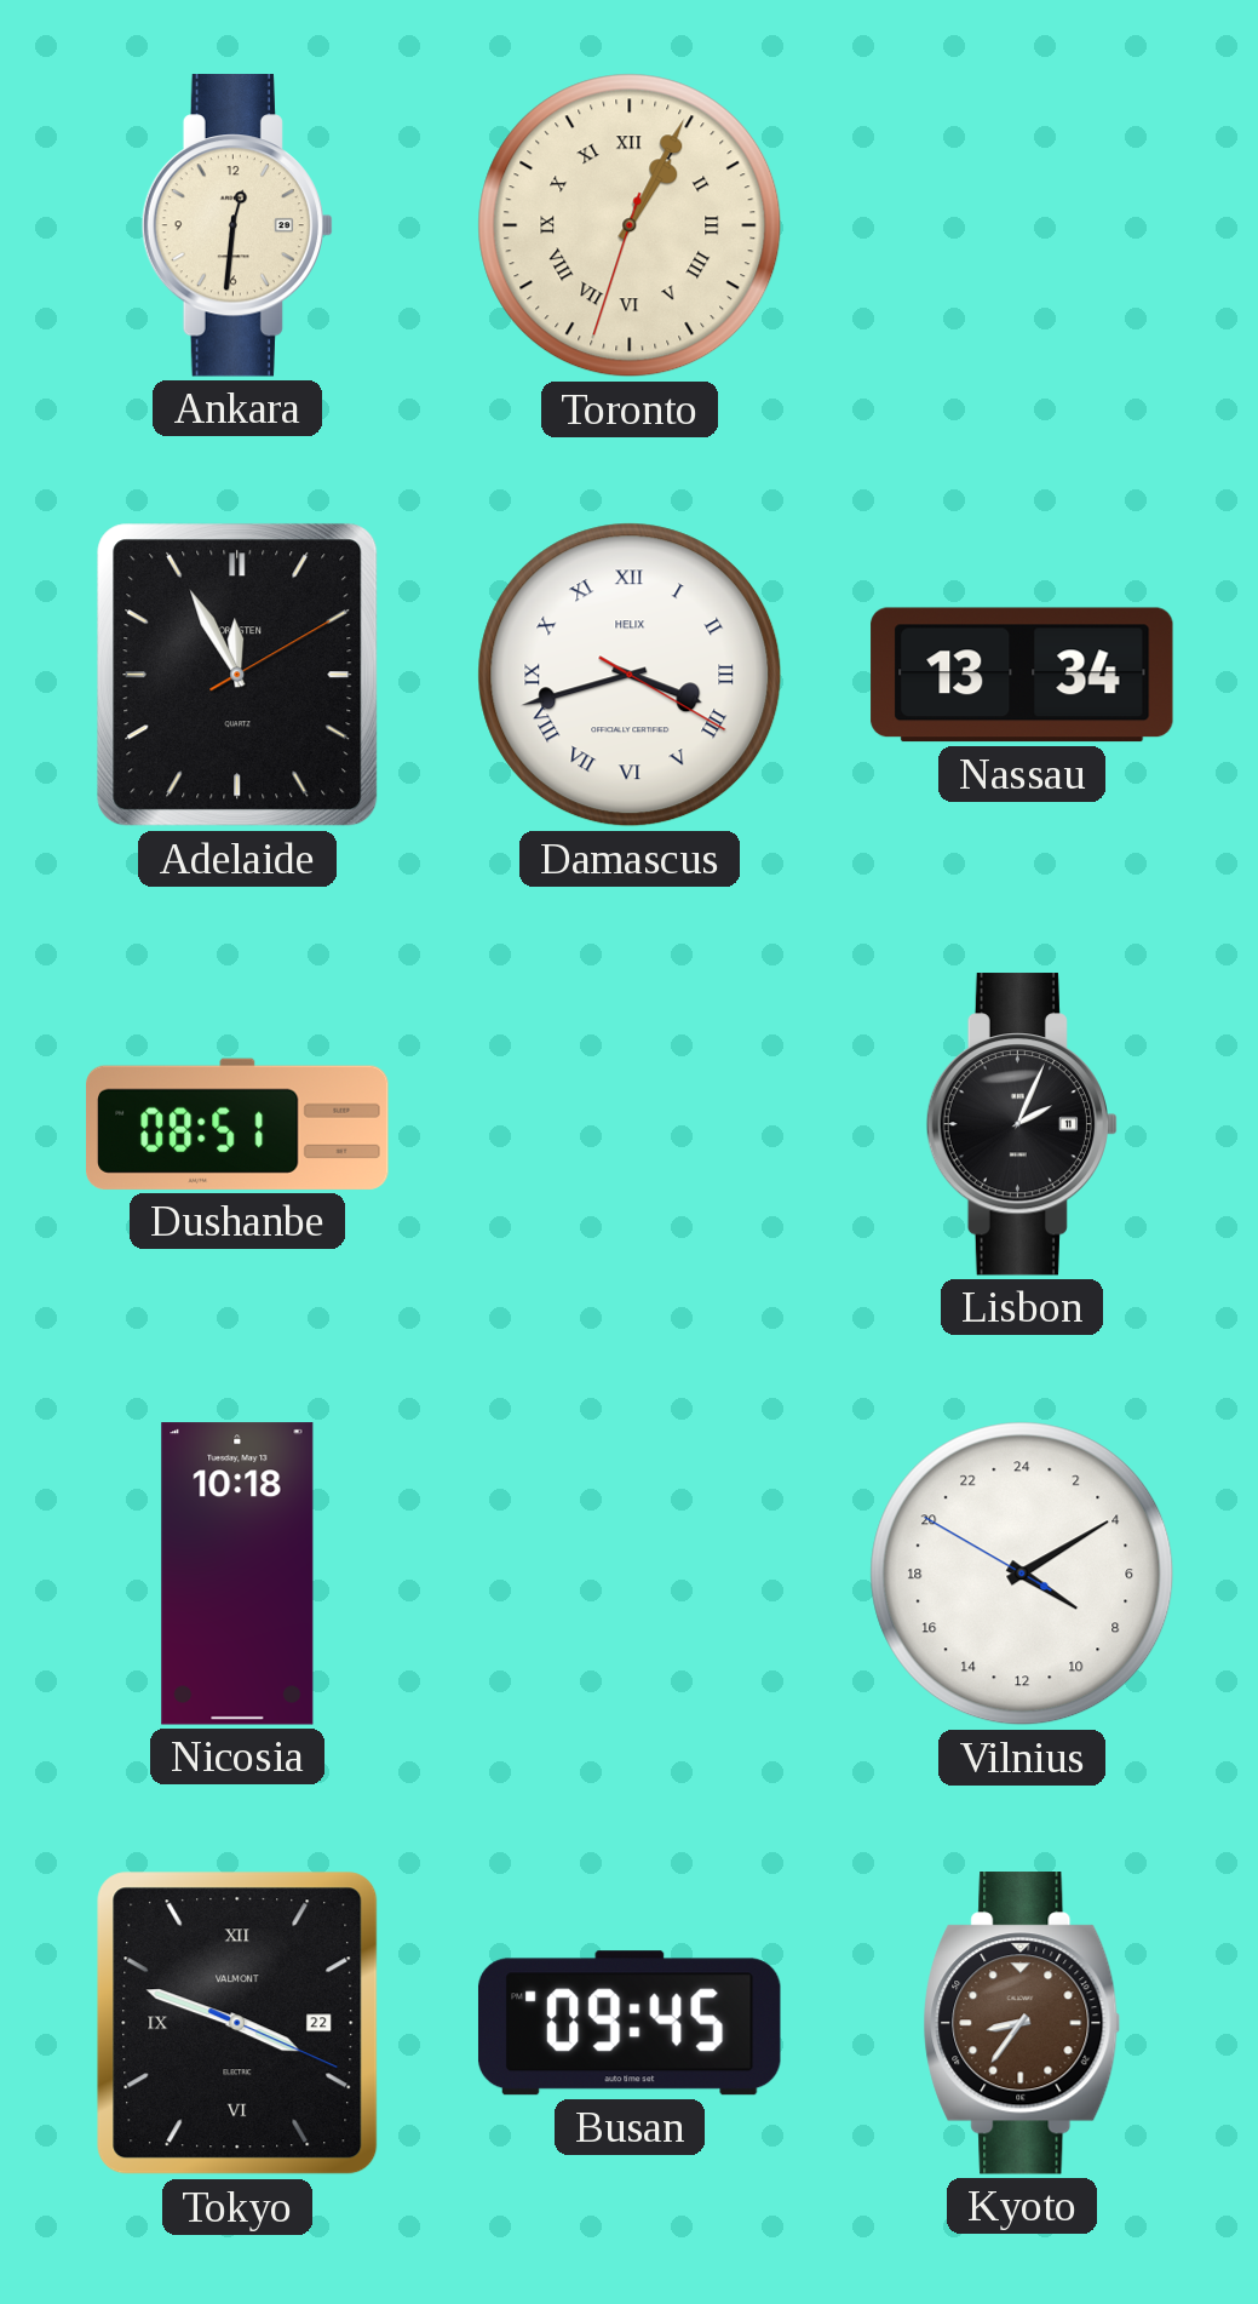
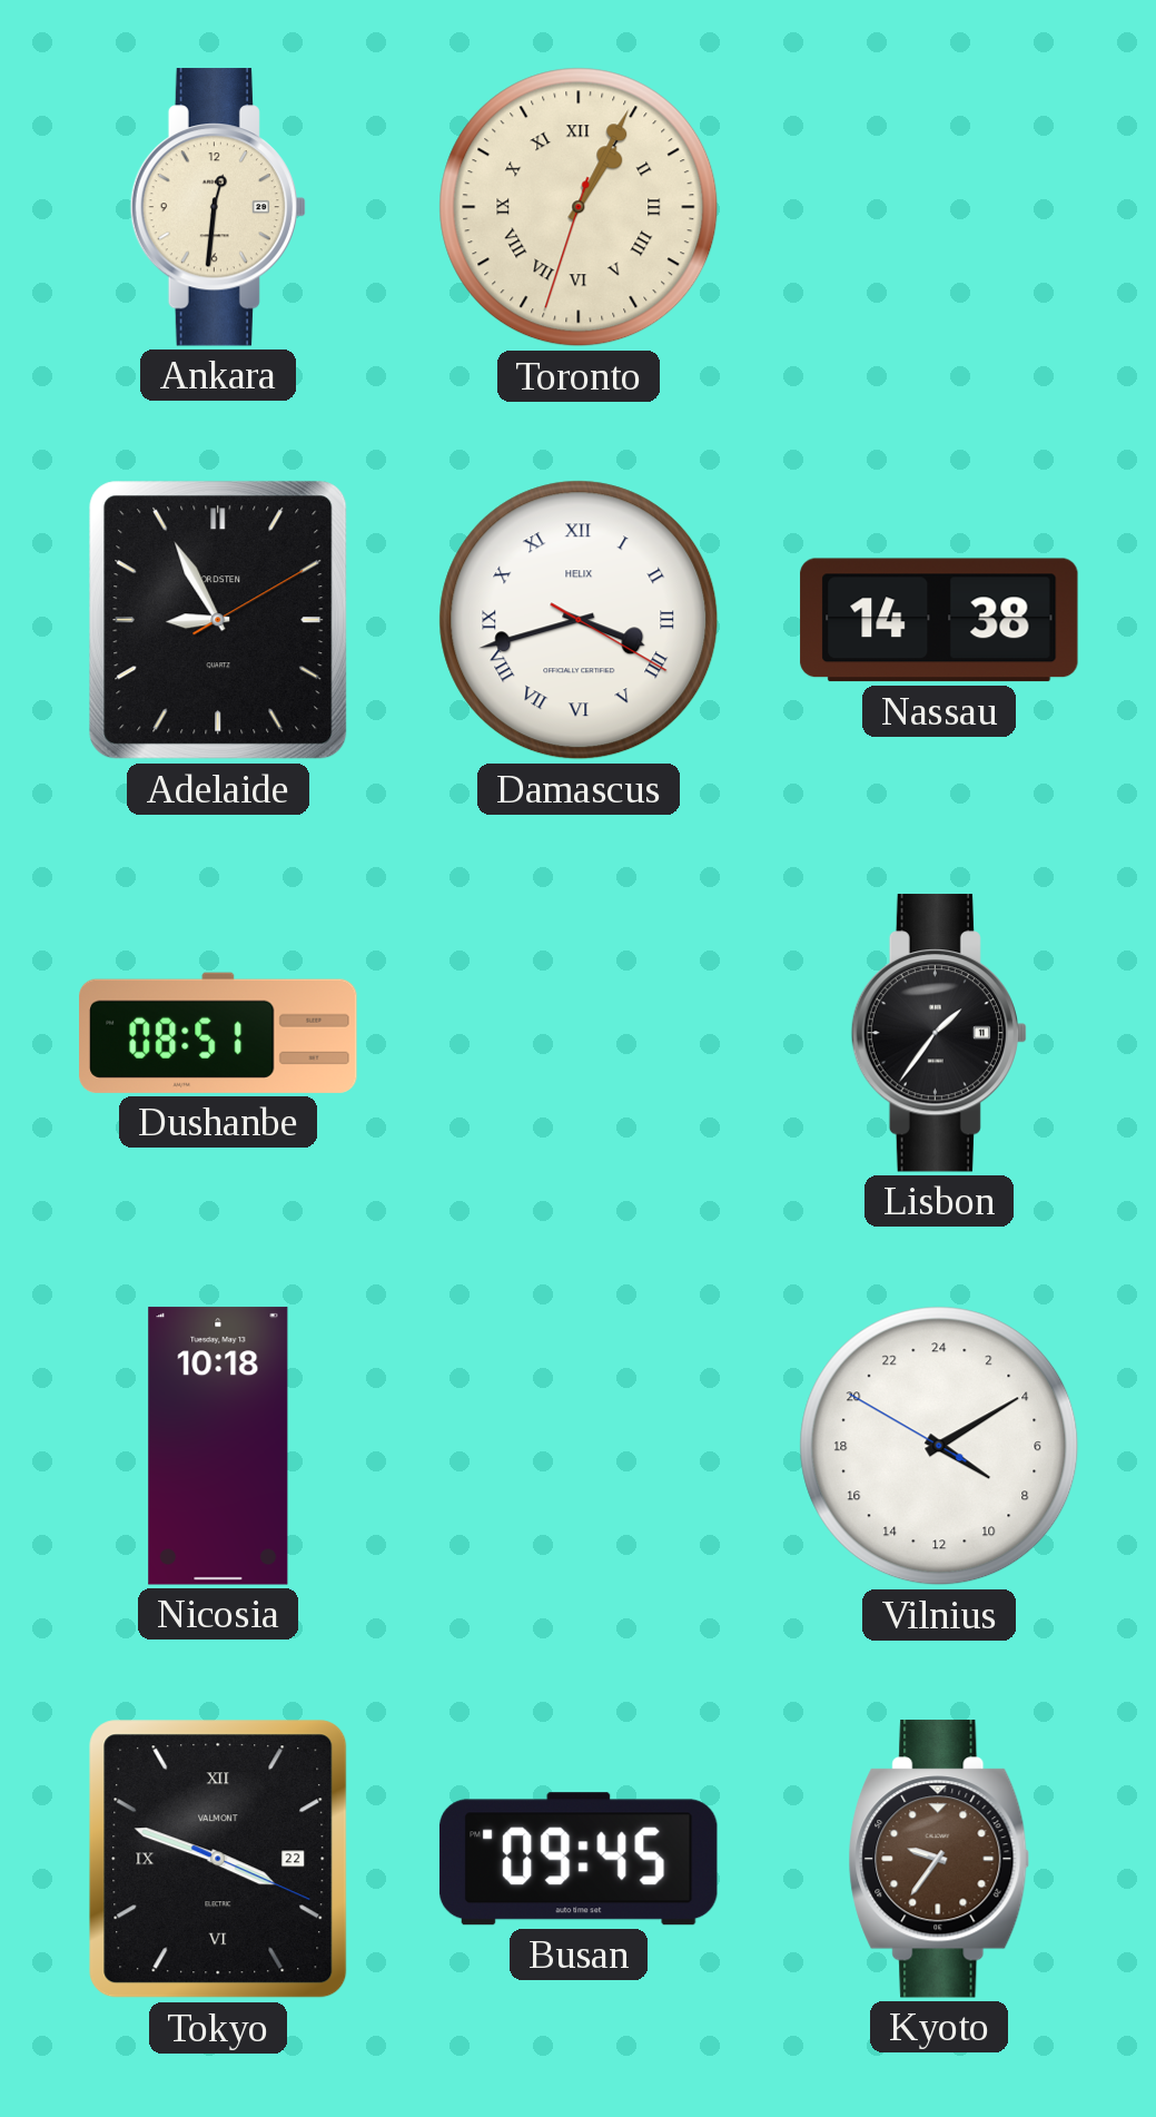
Adelaide: 11:55 -> 8:55 (218, 620)
Nassau: 13:34 -> 14:38 (939, 620)
Lisbon: 2:04 -> 1:36 (938, 1033)
Kyoto: 8:36 -> 9:36 (939, 1859)
